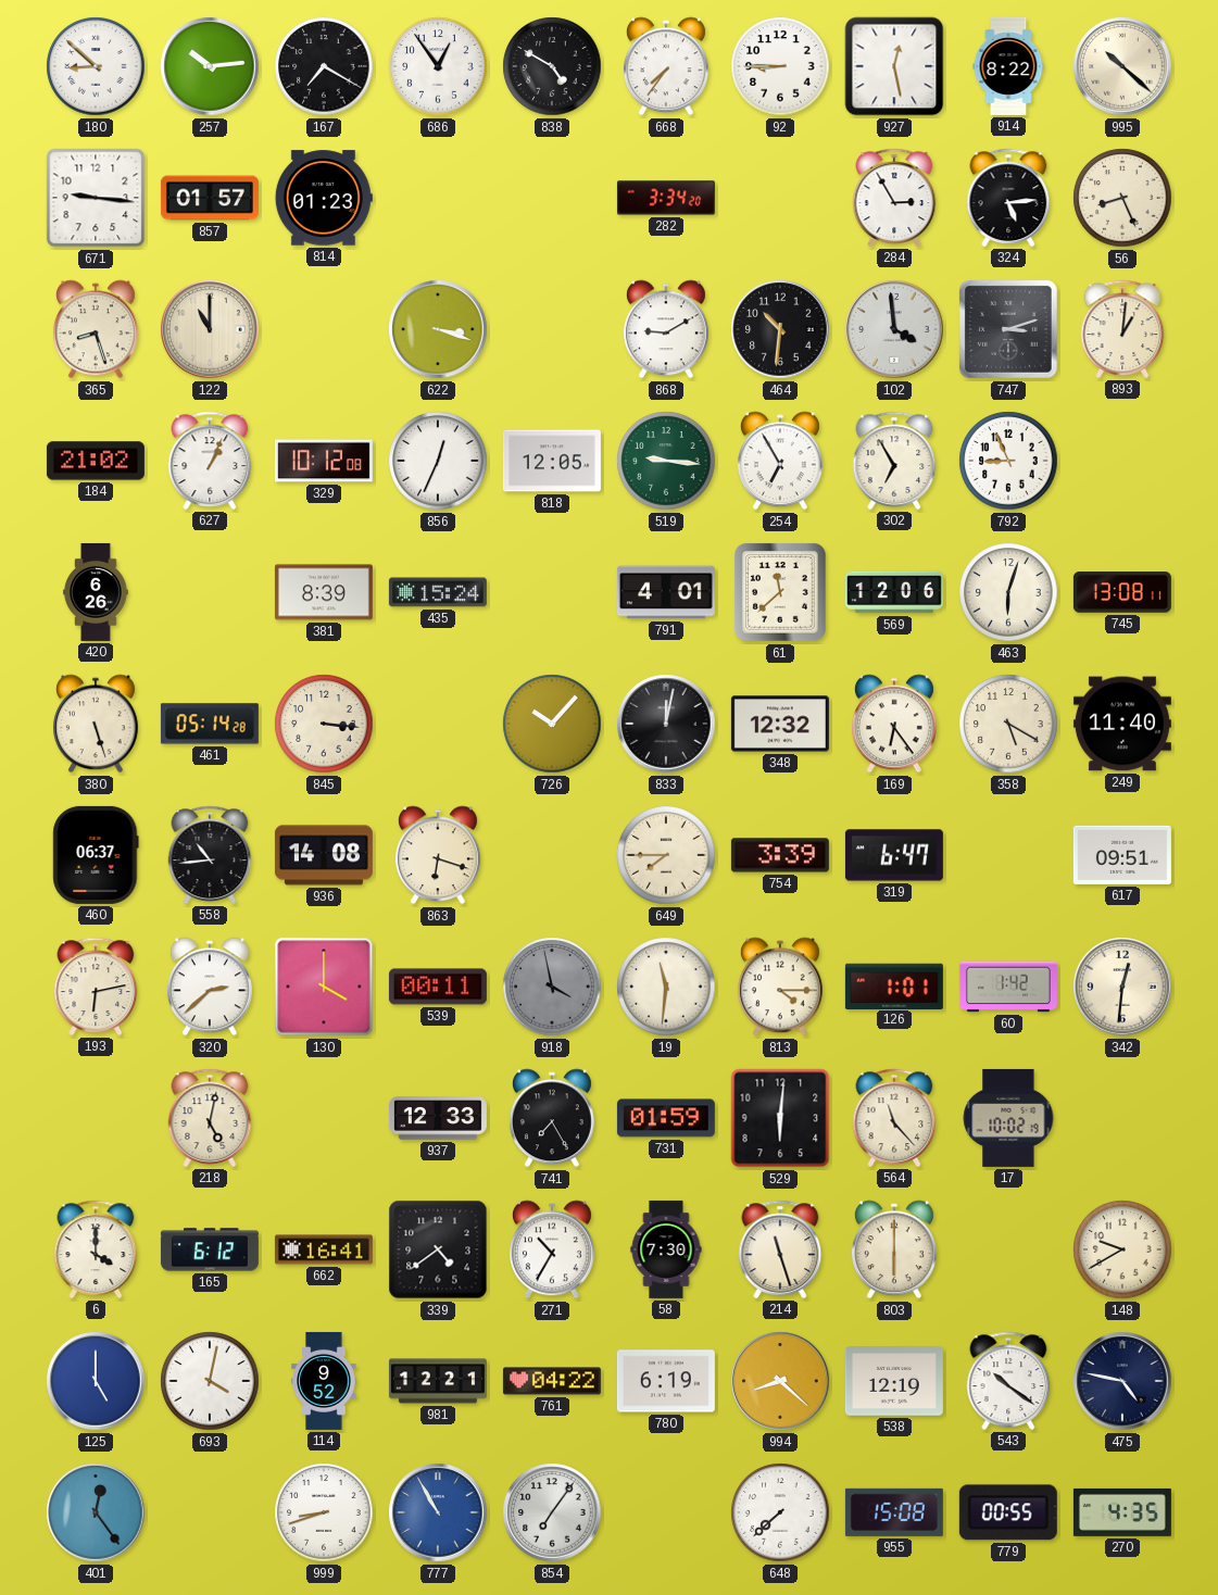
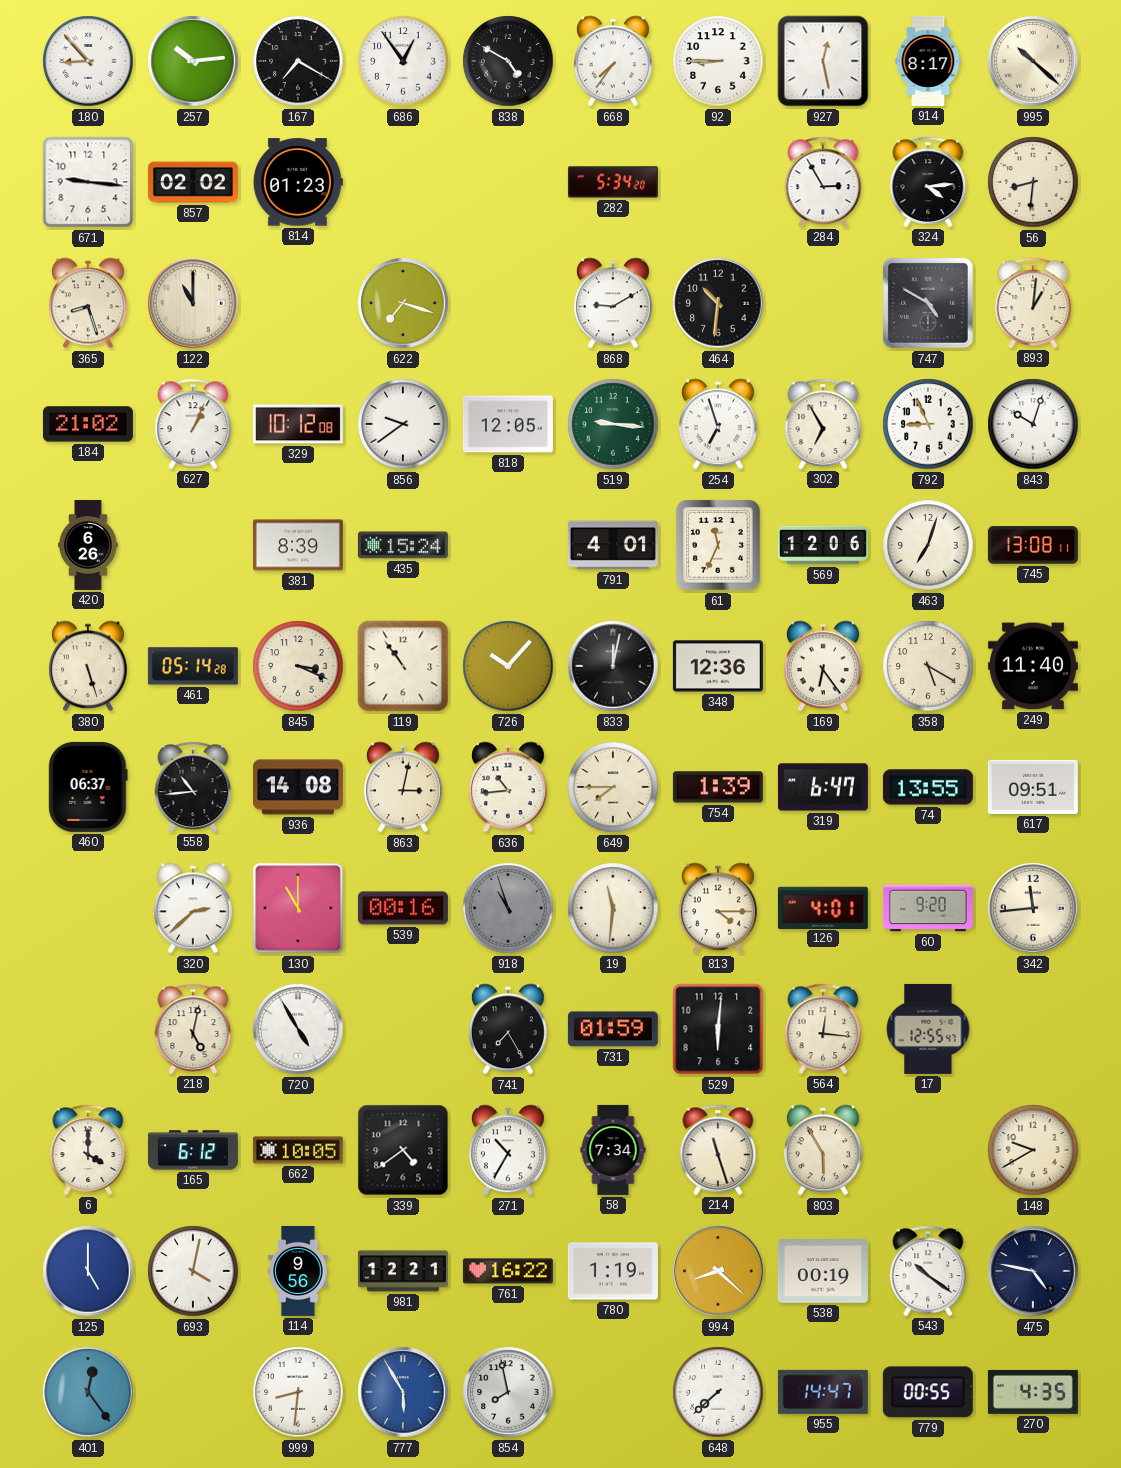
180: 8:52 -> 8:53 (88, 61)
914: 8:22 -> 8:17 (928, 61)
857: 01:57 -> 02:02 (193, 182)
282: 3:34 -> 5:34 (613, 182)
324: 5:14 -> 4:14 (928, 182)
56: 8:26 -> 8:31 (1033, 182)
622: 3:18 -> 7:18 (403, 303)
102: 3:59 -> none (894, 329)
747: 3:12 -> 4:50 (928, 303)
856: 12:34 -> 9:39 (403, 424)
254: 6:55 -> 6:57 (718, 424)
843: none -> 10:03 (1033, 424)
61: 11:38 -> 11:34 (718, 545)
463: 6:03 -> 7:03 (928, 545)
845: 3:16 -> 3:19 (298, 666)
119: none -> 10:54 (403, 666)
348: 12:32 -> 12:36 (718, 666)
863: 6:18 -> 3:02 (403, 787)
636: none -> 10:44 (508, 787)
754: 3:39 -> 1:39 (718, 787)
74: none -> 13:55 (928, 787)
193: 6:13 -> none (96, 987)
130: 4:00 -> 11:00 (298, 908)
539: 00:11 -> 00:16 (403, 908)
918: 3:58 -> 10:57 (508, 908)
126: 1:01 -> 4:01 (823, 907)
60: 1:42 -> 9:20 (928, 908)
342: 12:31 -> 11:44 (1033, 908)
720: none -> 4:55 (298, 1029)
937: 12:33 -> none (438, 1118)
564: 11:23 -> 12:16 (823, 1029)
17: 10:02 -> 12:55 (928, 1029)
662: 16:41 -> 10:05 (298, 1150)
58: 7:30 -> 7:34 (613, 1150)
803: 6:00 -> 5:55 (823, 1150)
114: 9:52 -> 9:56 (298, 1271)
761: 04:22 -> 16:22 (508, 1271)
780: 6:19 -> 1:19 (613, 1271)
538: 12:19 -> 00:19 (823, 1272)
999: 8:42 -> 8:31 (298, 1392)
777: 10:55 -> 5:55 (403, 1392)
854: 7:06 -> 7:58 (508, 1392)
955: 15:08 -> 14:47 (823, 1392)
